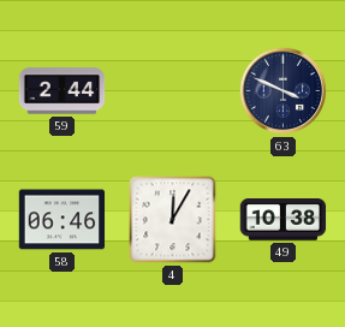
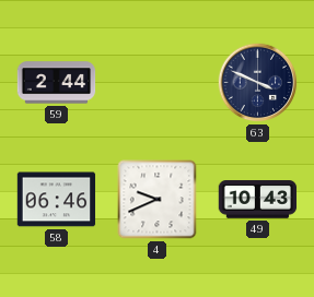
4: 12:05 -> 9:41 (158, 200)
49: 10:38 -> 10:43 (258, 200)
